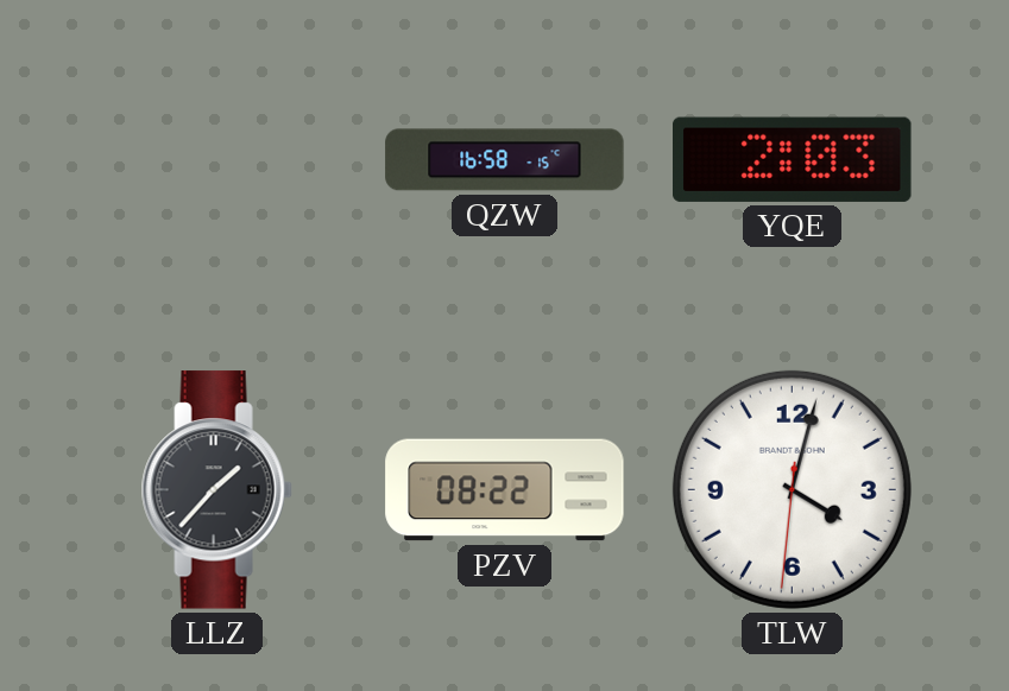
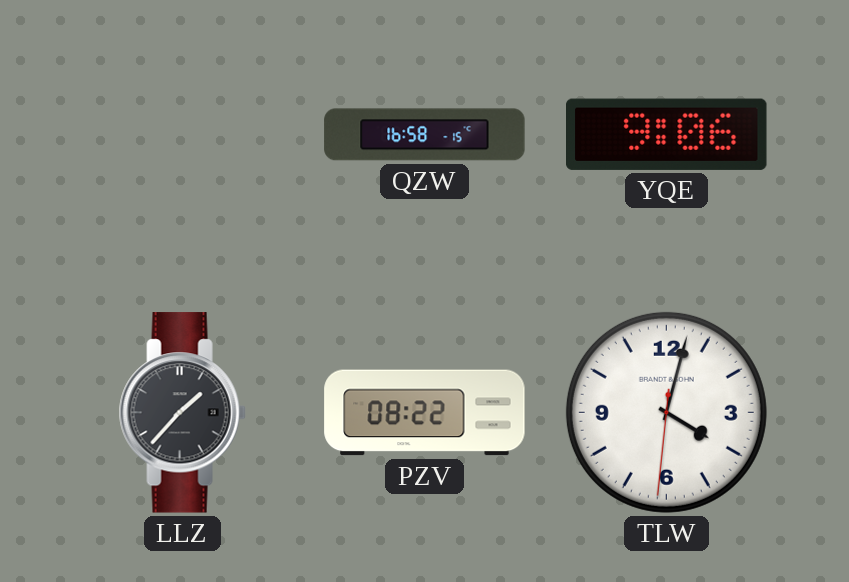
YQE: 2:03 -> 9:06 (667, 134)
